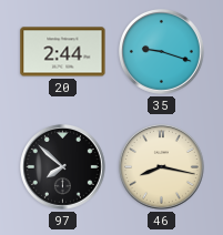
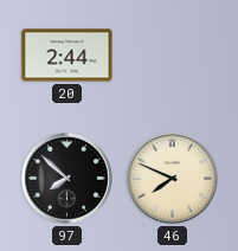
35: 9:18 -> none (162, 52)
46: 8:17 -> 7:49 (173, 179)
